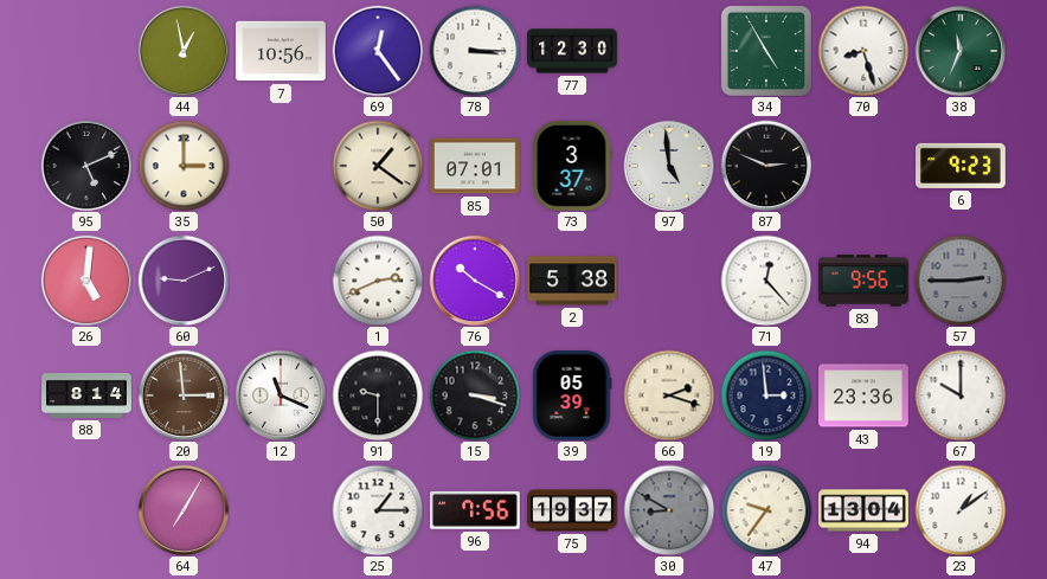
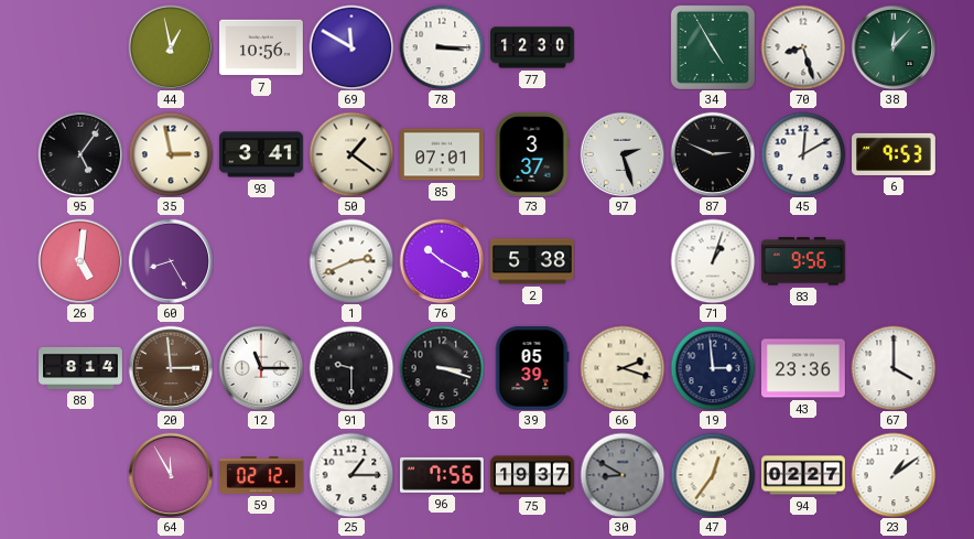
69: 12:24 -> 11:50 (351, 47)
38: 11:34 -> 12:07 (894, 47)
95: 5:11 -> 5:06 (80, 154)
35: 3:00 -> 2:58 (171, 154)
93: none -> 3:41 (262, 154)
97: 4:59 -> 2:27 (623, 154)
45: none -> 12:10 (803, 154)
6: 9:23 -> 9:53 (895, 154)
60: 9:11 -> 8:25 (171, 261)
71: 12:23 -> 1:03 (713, 261)
57: 2:45 -> none (961, 281)
12: 11:19 -> 11:15 (261, 368)
67: 10:00 -> 4:00 (894, 368)
64: 7:05 -> 11:55 (171, 475)
59: none -> 02:12 (262, 475)
47: 9:36 -> 12:36 (713, 475)
94: 13:04 -> 02:27 (803, 475)
